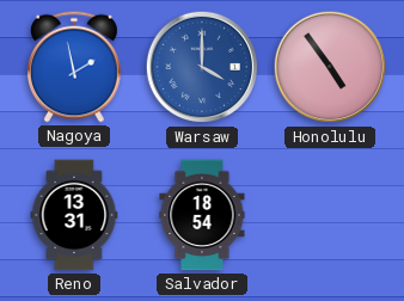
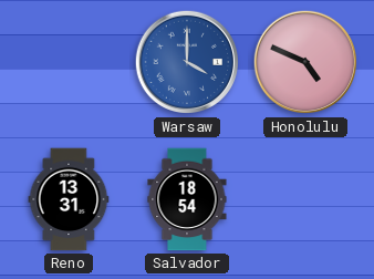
Nagoya: 1:58 -> none (75, 67)
Honolulu: 4:54 -> 4:49 (305, 62)
